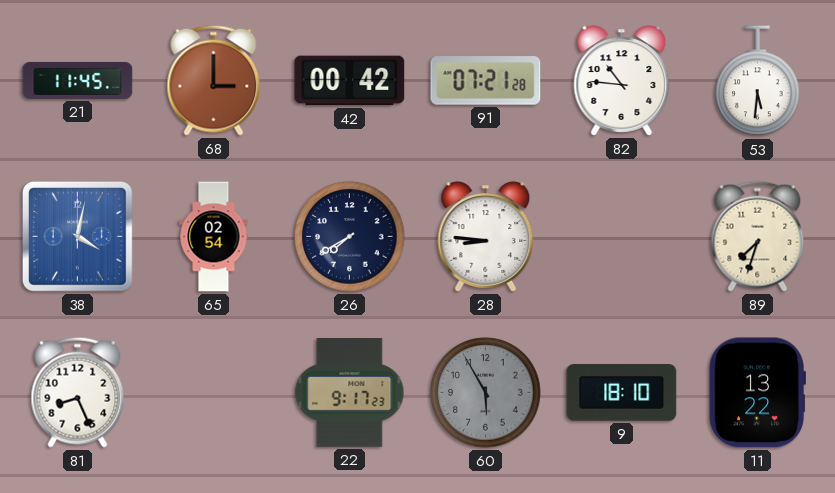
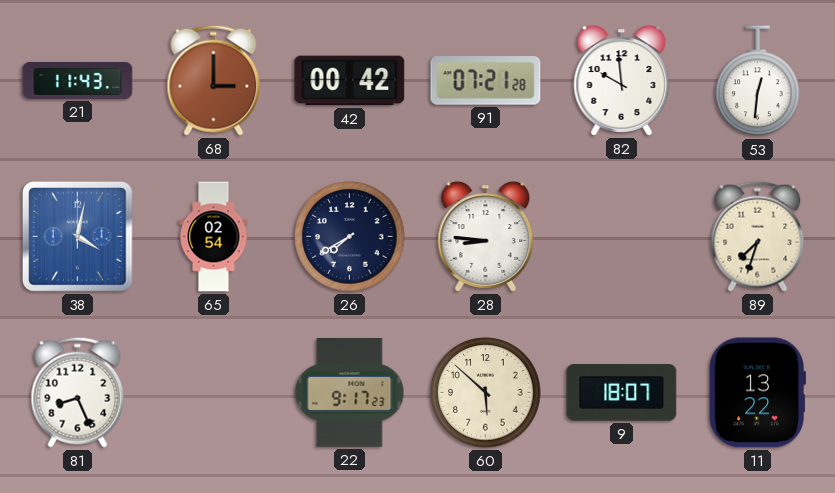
21: 11:45 -> 11:43 (78, 80)
82: 10:46 -> 9:59 (622, 81)
53: 5:31 -> 12:31 (758, 81)
60: 5:55 -> 5:52 (486, 393)
60 dial: grey -> cream (486, 393)
9: 18:10 -> 18:07 (622, 393)
